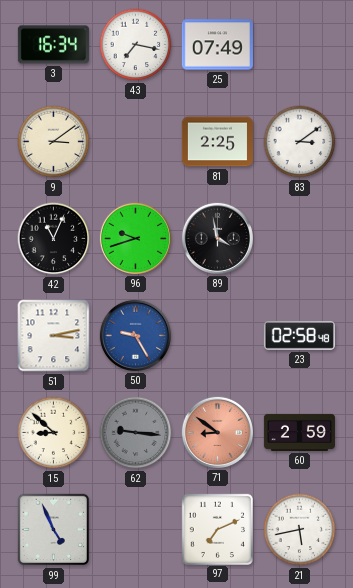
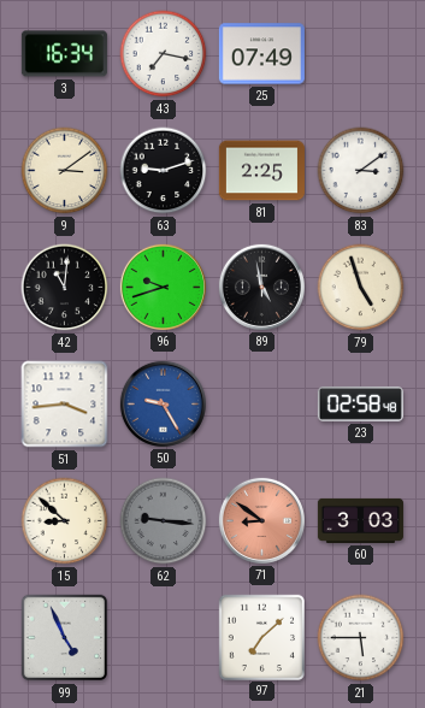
63: none -> 9:12 (164, 171)
42: 11:04 -> 11:01 (65, 288)
89: 3:58 -> 4:58 (261, 287)
79: none -> 4:57 (361, 288)
51: 3:13 -> 3:44 (65, 405)
60: 2:59 -> 3:03 (360, 520)
97: 7:11 -> 7:08 (261, 637)
21: 5:43 -> 5:45 (361, 638)
